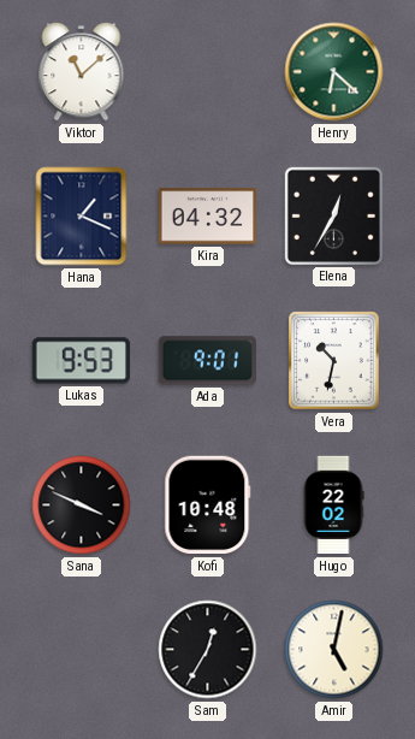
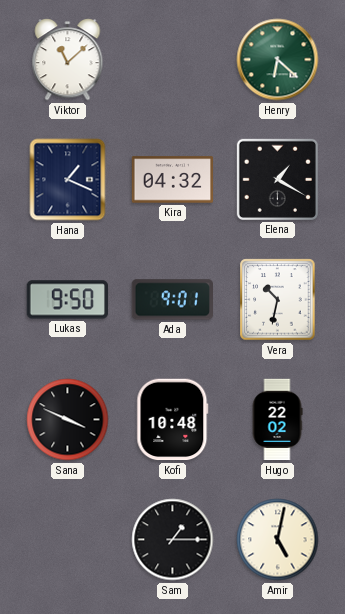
Elena: 12:35 -> 1:20 (277, 179)
Lukas: 9:53 -> 9:50 (68, 300)
Sam: 12:35 -> 1:15 (173, 540)
